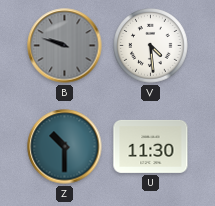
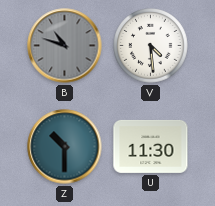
B: 9:48 -> 10:48 (65, 46)
